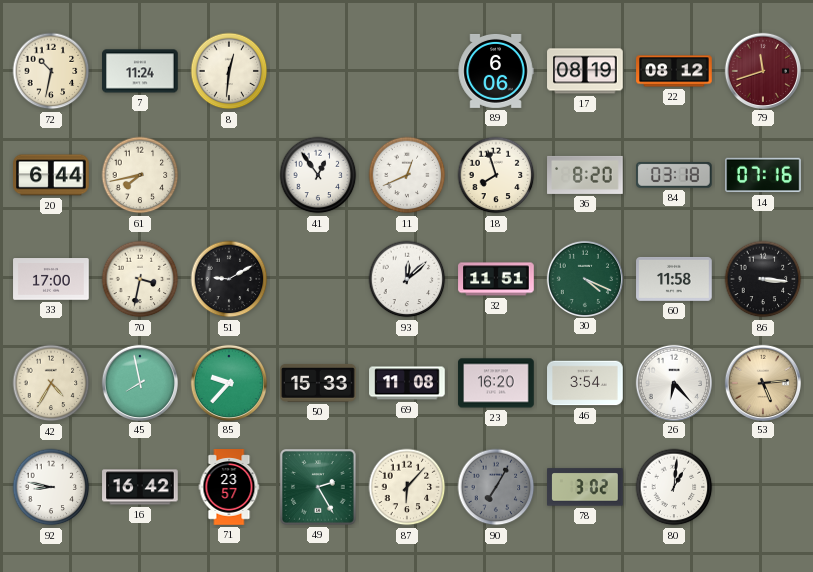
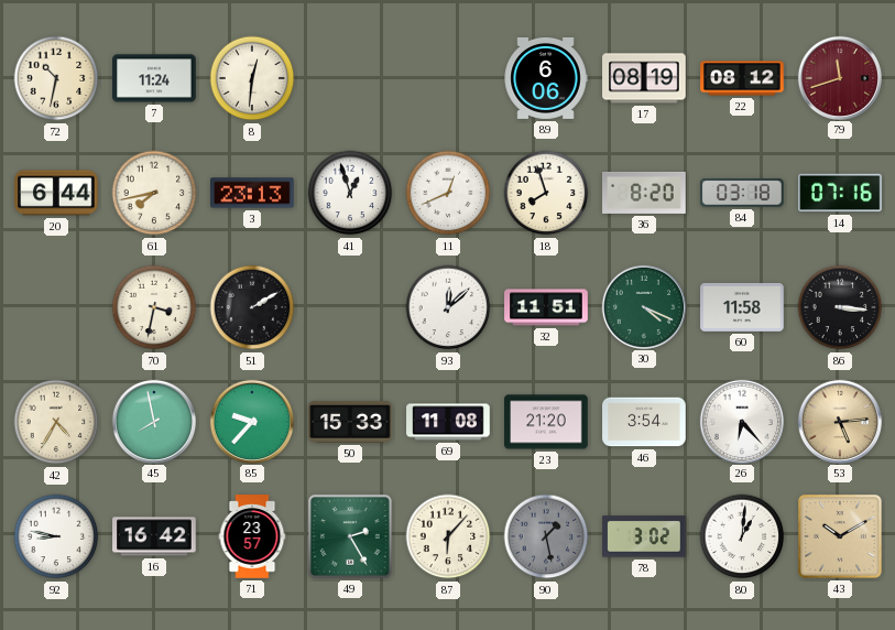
3: none -> 23:13 (253, 193)
41: 12:54 -> 12:57 (350, 193)
33: 17:00 -> none (51, 279)
51: 9:10 -> 2:10 (252, 307)
23: 16:20 -> 21:20 (546, 422)
90: 7:05 -> 1:28 (546, 536)
43: none -> 10:10 (841, 537)
